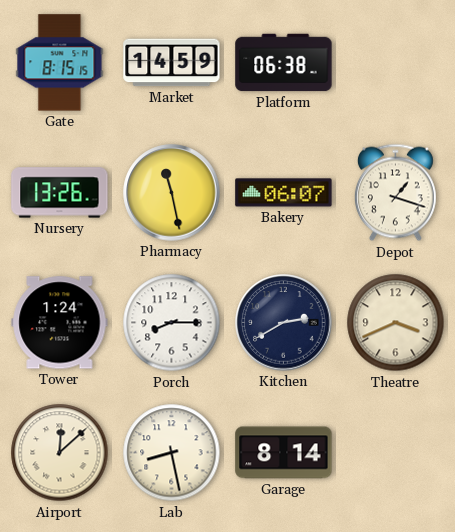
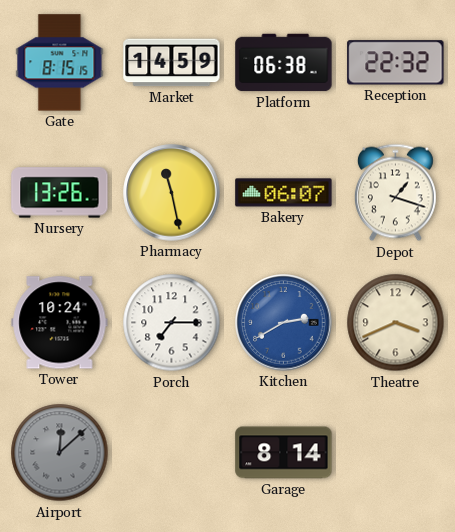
Reception: none -> 22:32 (396, 63)
Tower: 1:24 -> 10:24 (60, 323)
Porch: 8:15 -> 7:15 (172, 323)
Kitchen dial: navy -> blue (284, 323)
Airport dial: cream -> grey (60, 453)
Lab: 8:28 -> none (172, 453)
